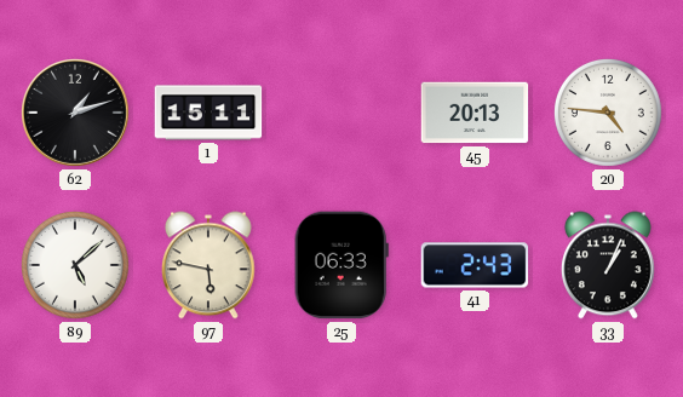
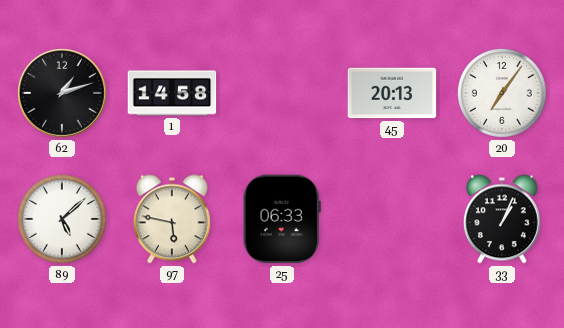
1: 15:11 -> 14:58 (172, 93)
20: 4:46 -> 7:06 (502, 93)
41: 2:43 -> none (475, 265)
